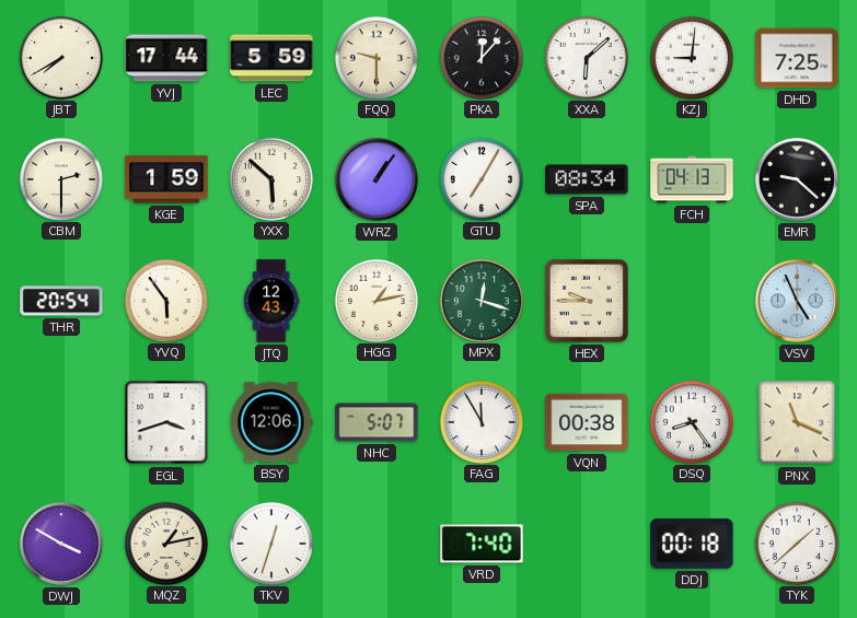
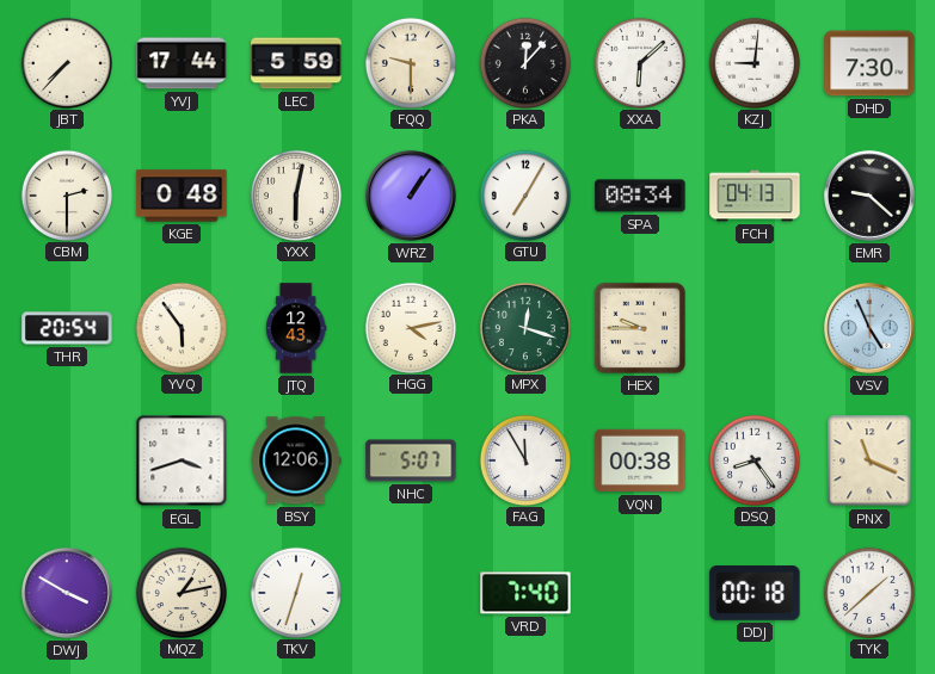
JBT: 7:40 -> 7:37 (66, 62)
DHD: 7:25 -> 7:30 (869, 63)
KGE: 1:59 -> 0:48 (182, 196)
YXX: 5:52 -> 6:02 (295, 194)
HGG: 1:13 -> 4:13 (410, 327)
